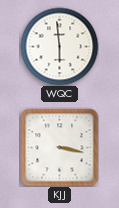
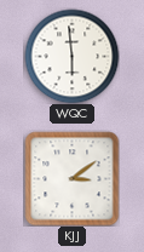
KJJ: 3:17 -> 3:09 (71, 178)
